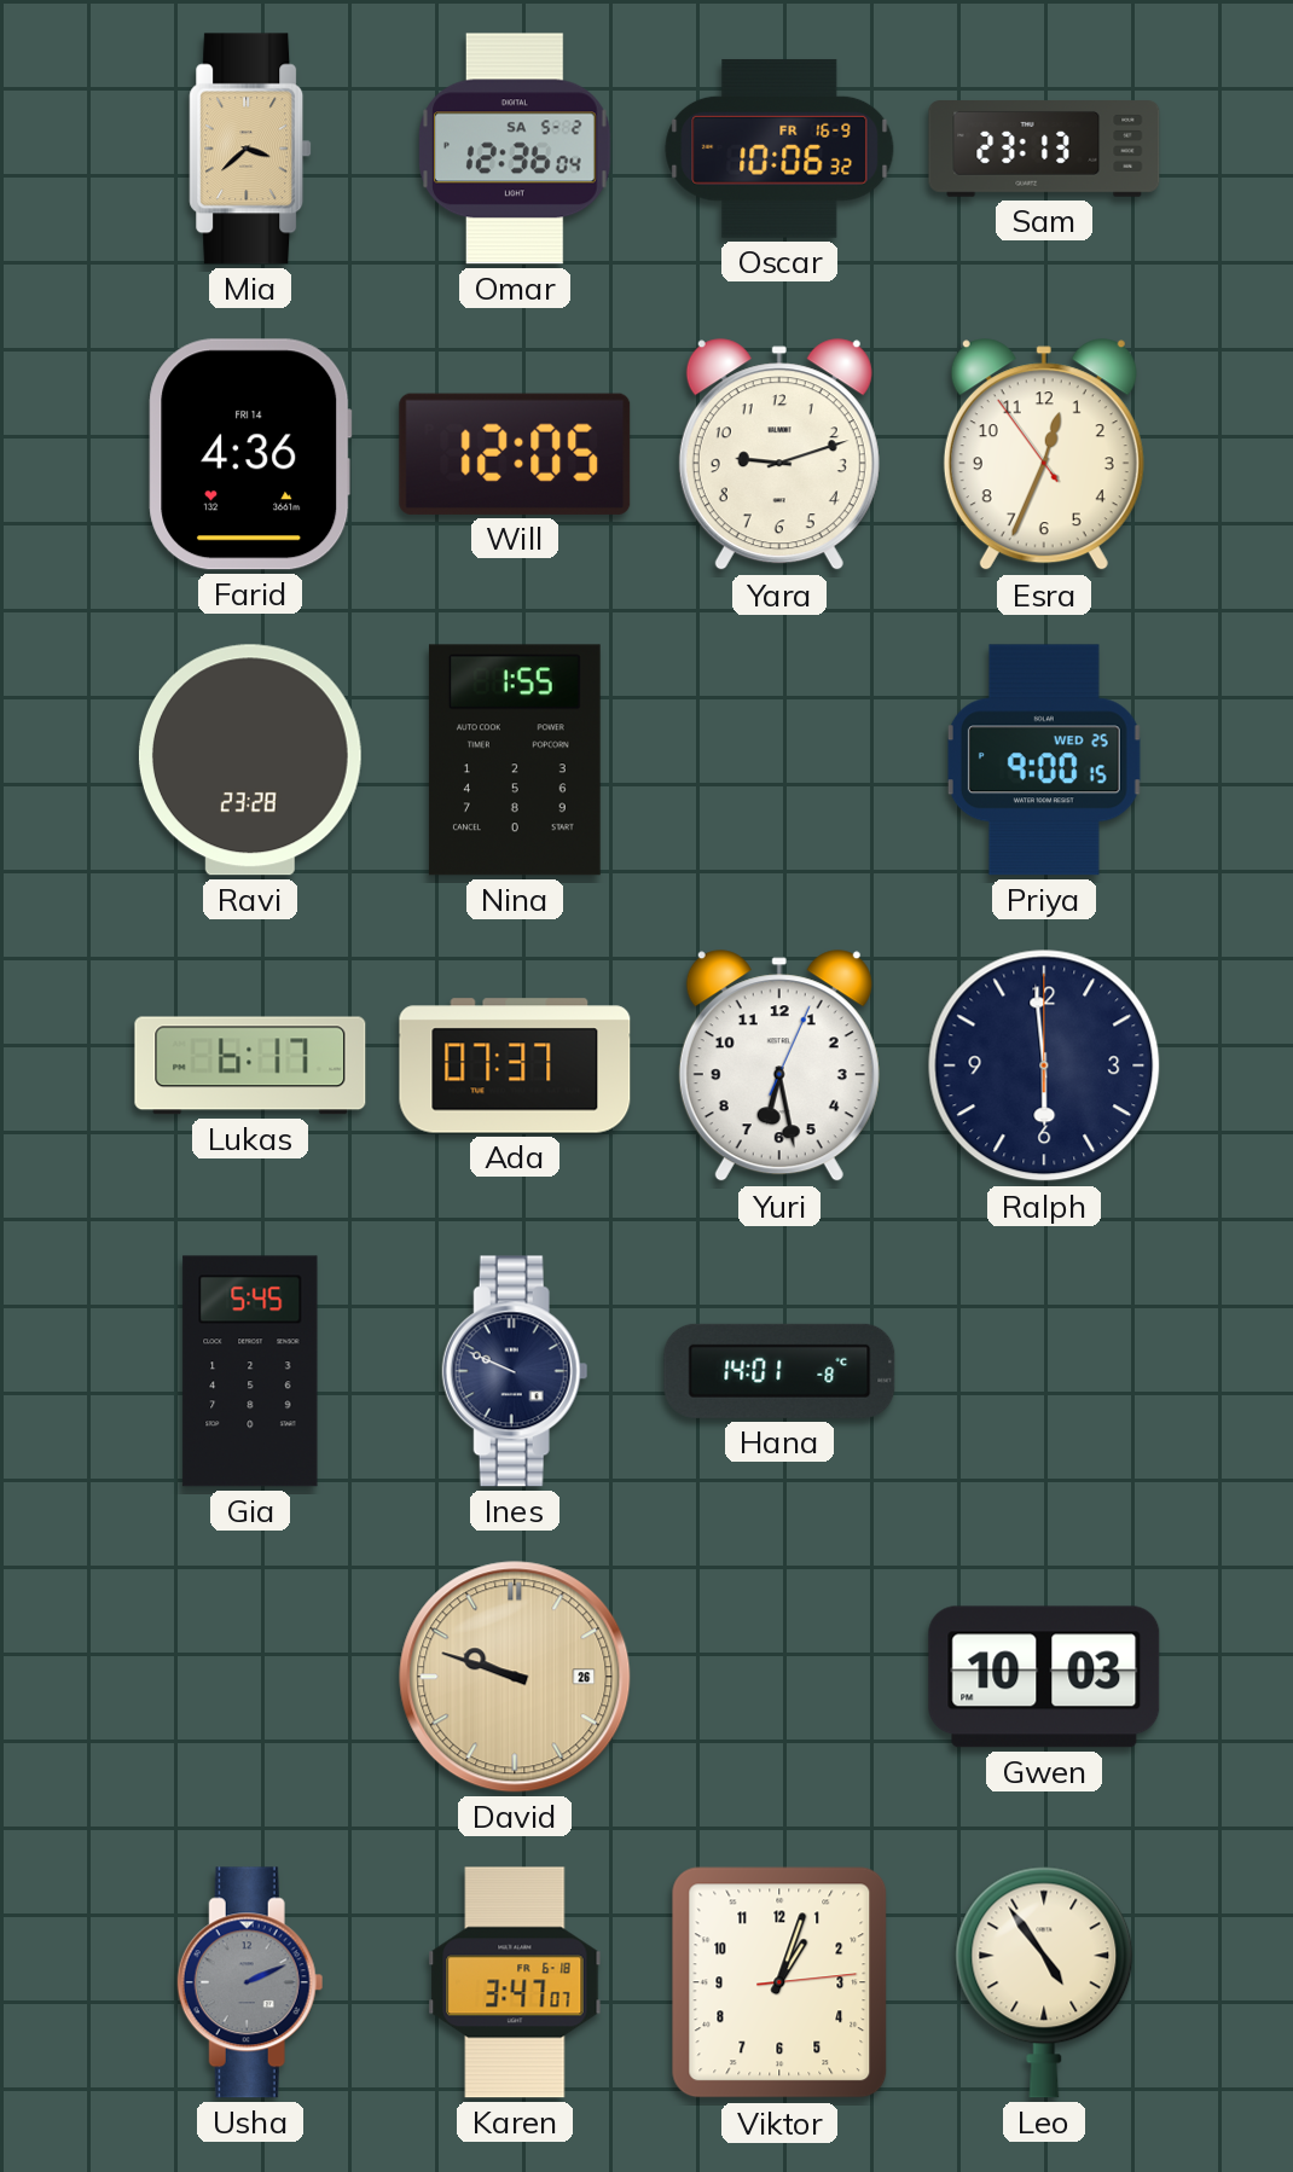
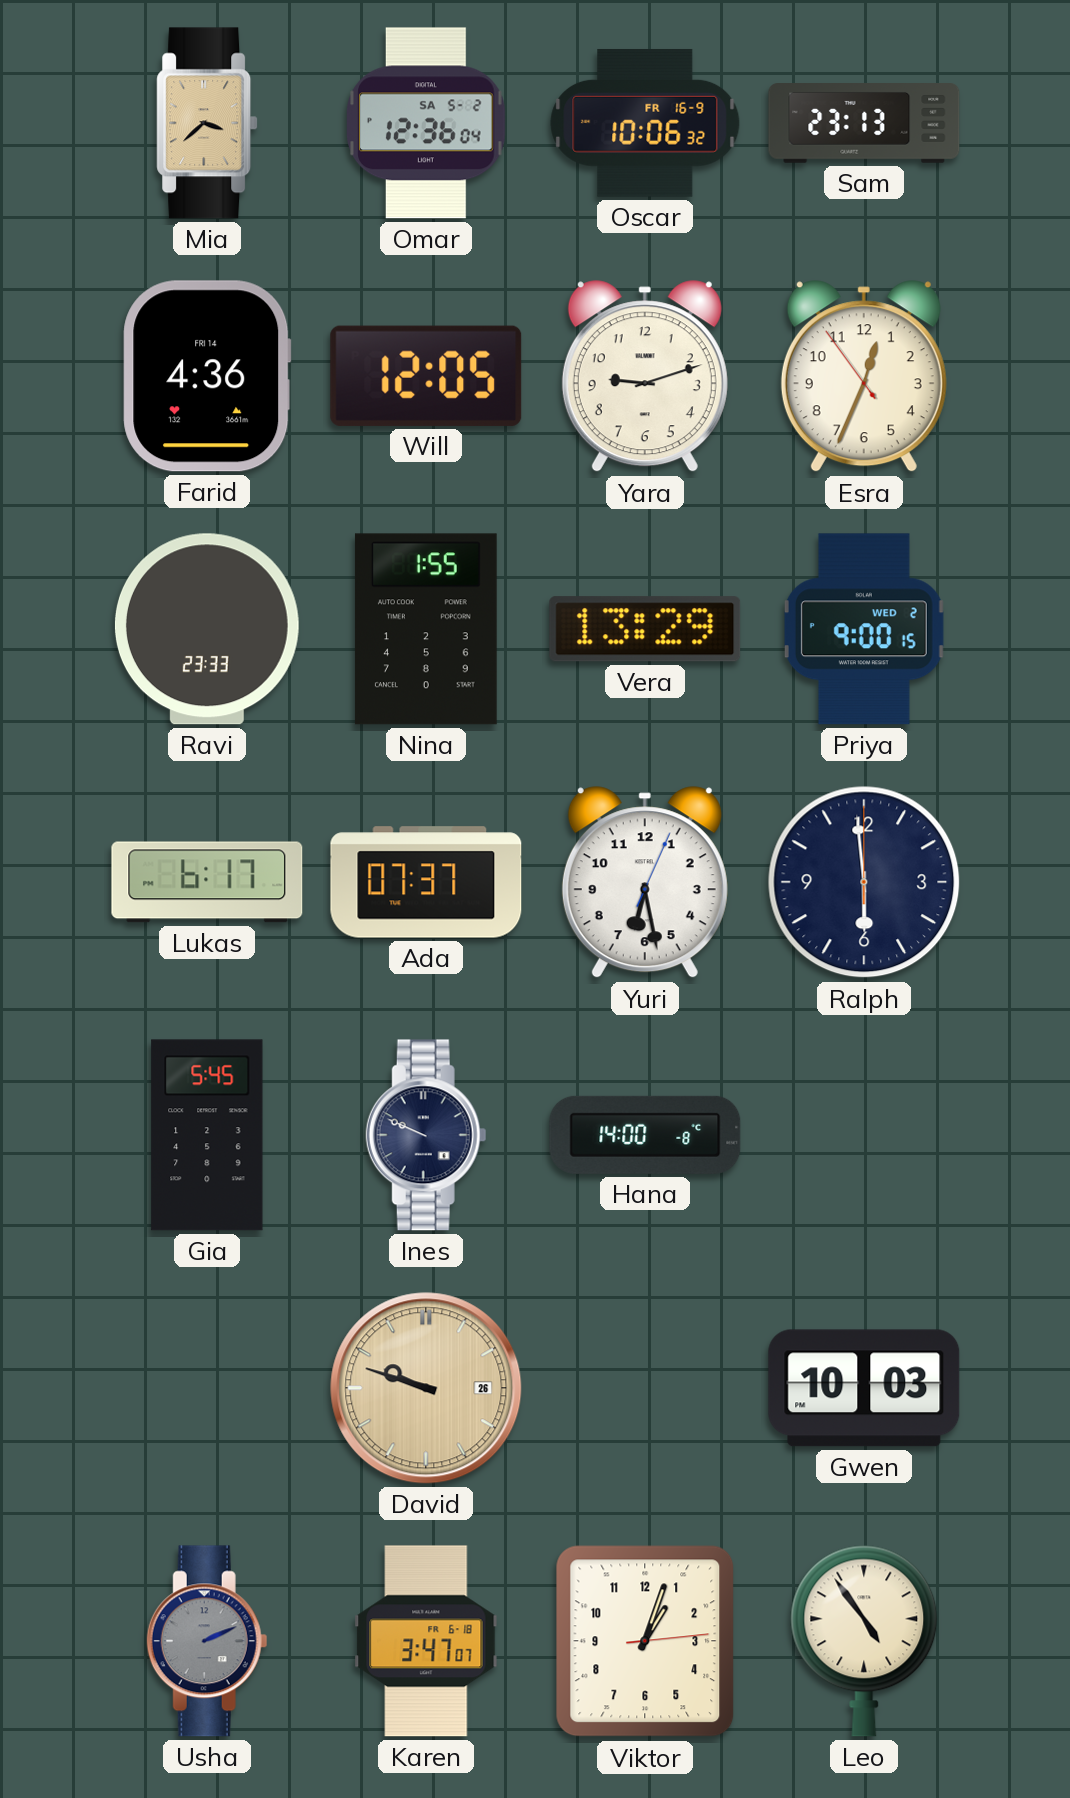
Ravi: 23:28 -> 23:33 (207, 629)
Vera: none -> 13:29 (645, 629)
Priya date: WED 25 -> WED 2 (864, 629)
Hana: 14:01 -> 14:00 (645, 1135)
